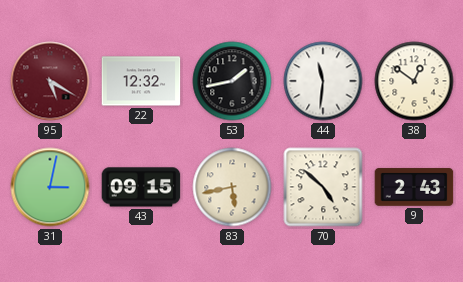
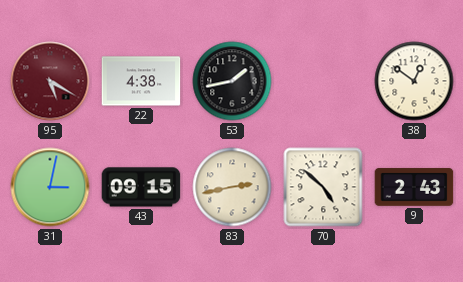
22: 12:32 -> 4:38 (141, 81)
44: 11:31 -> none (323, 81)
83: 5:43 -> 2:43 (232, 187)
